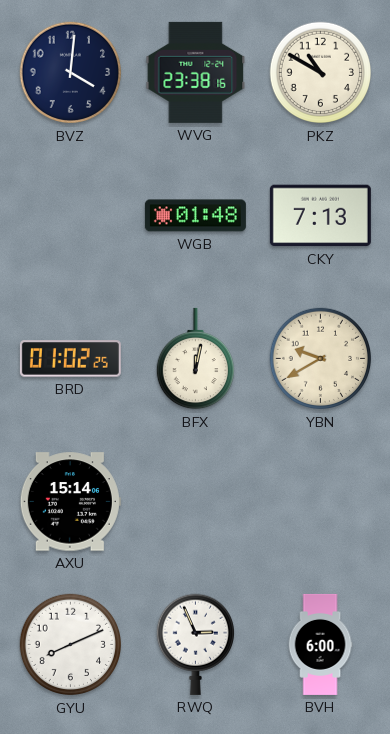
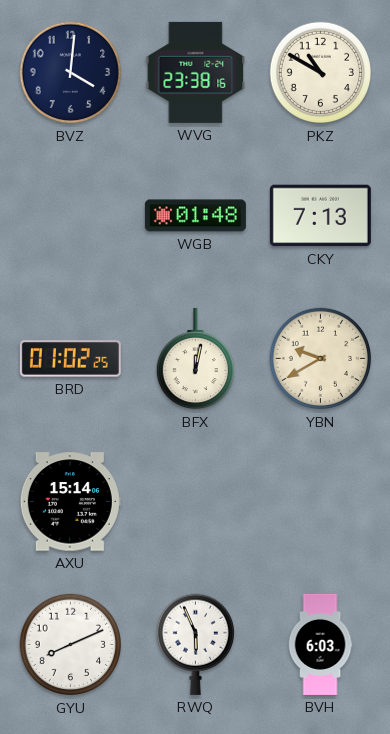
RWQ: 2:56 -> 5:56 (195, 644)
BVH: 6:00 -> 6:03 (320, 644)
